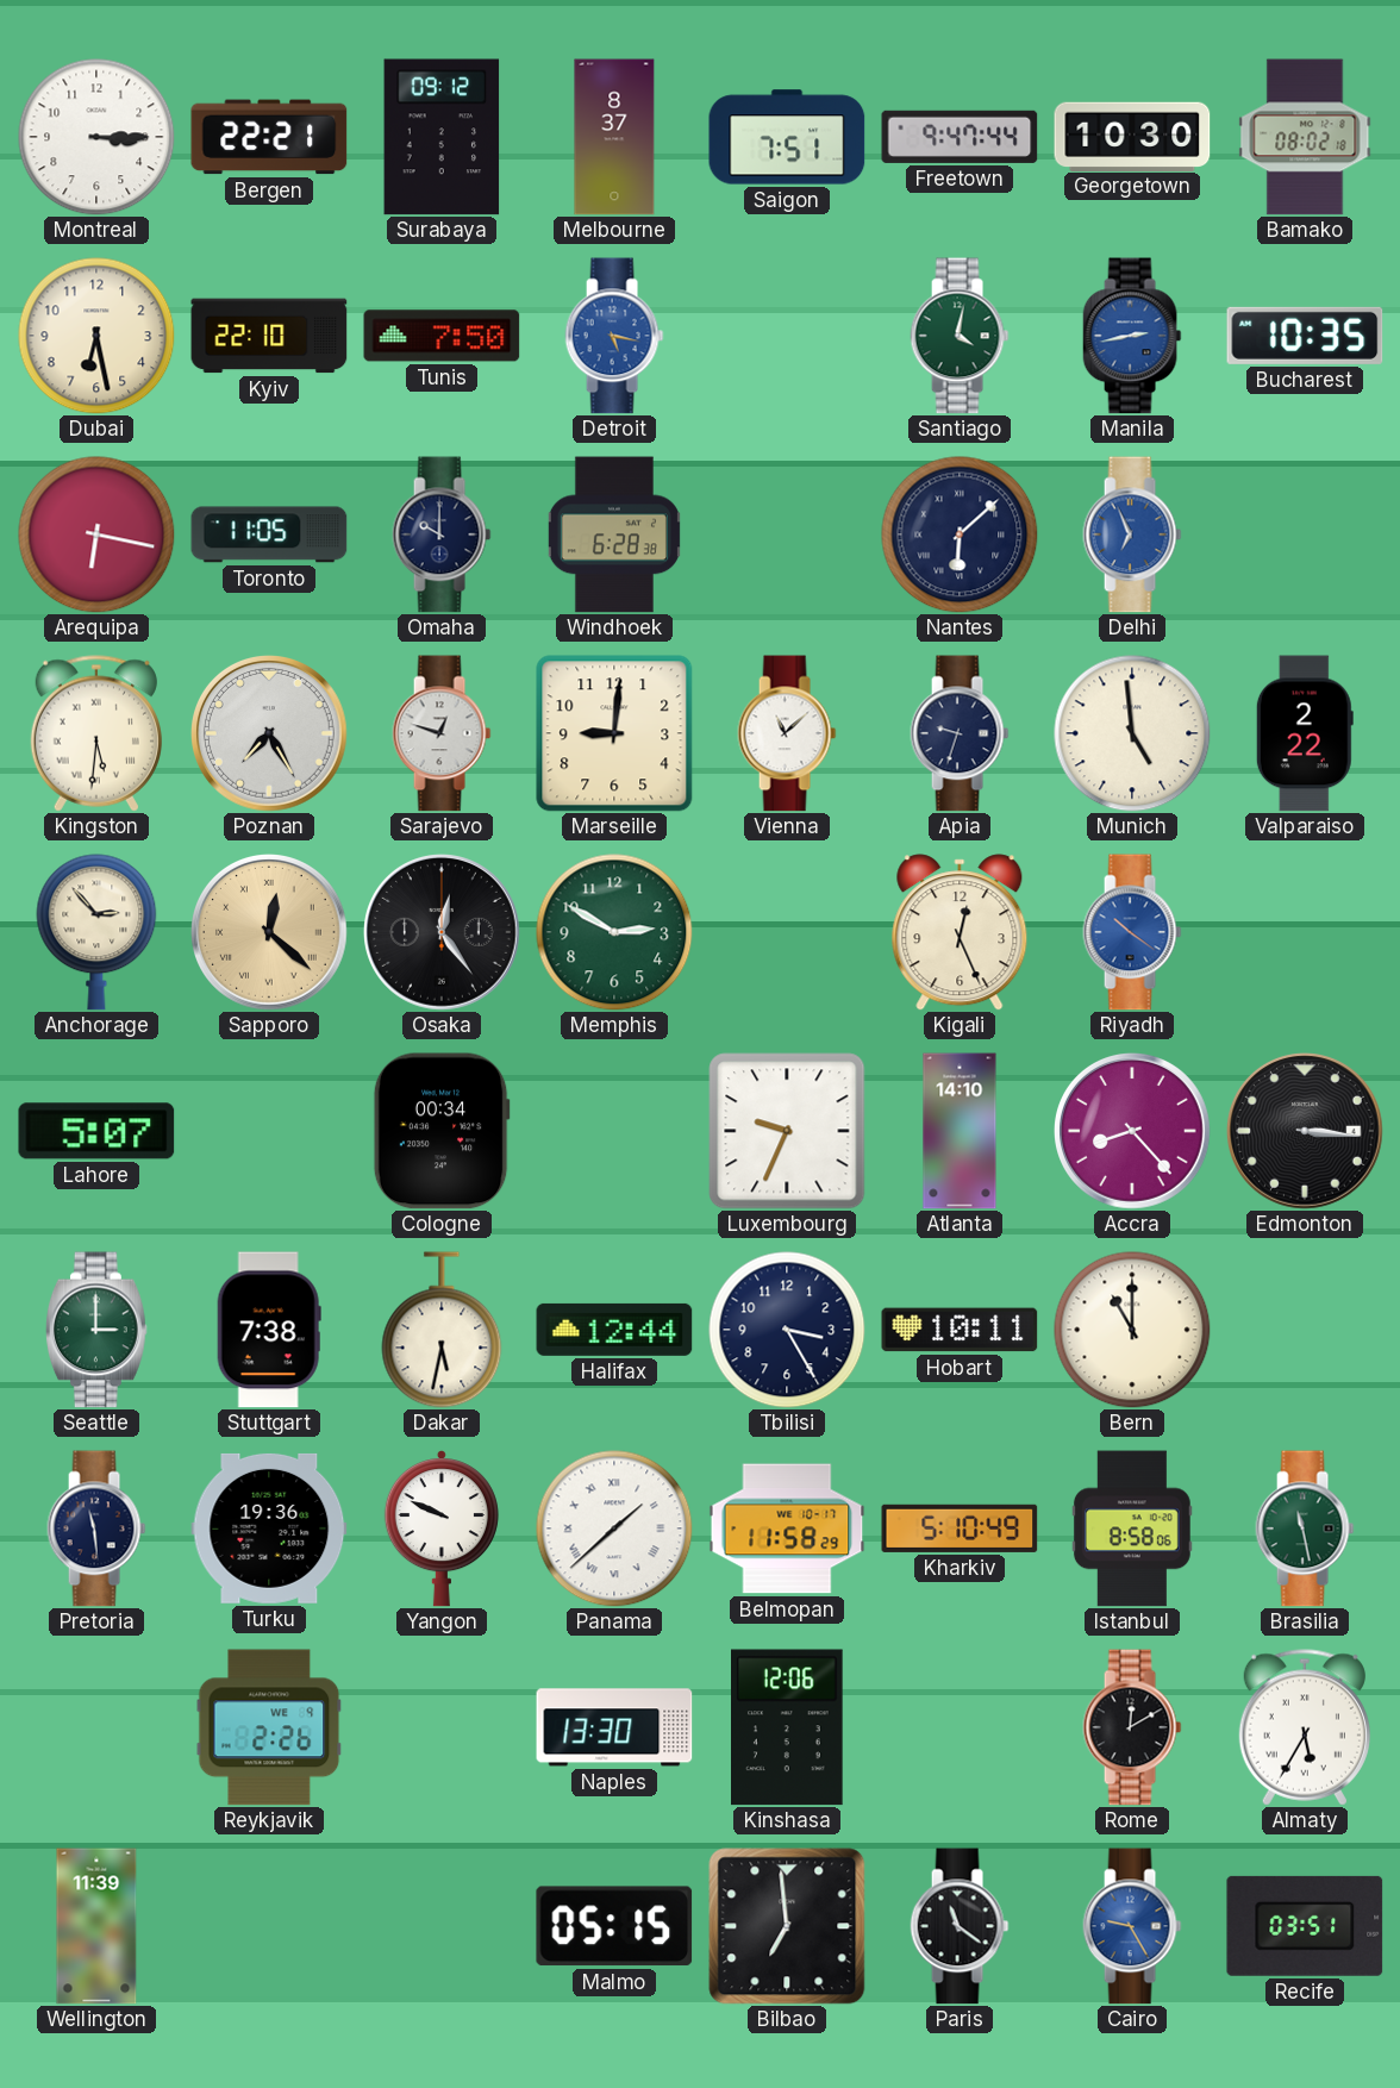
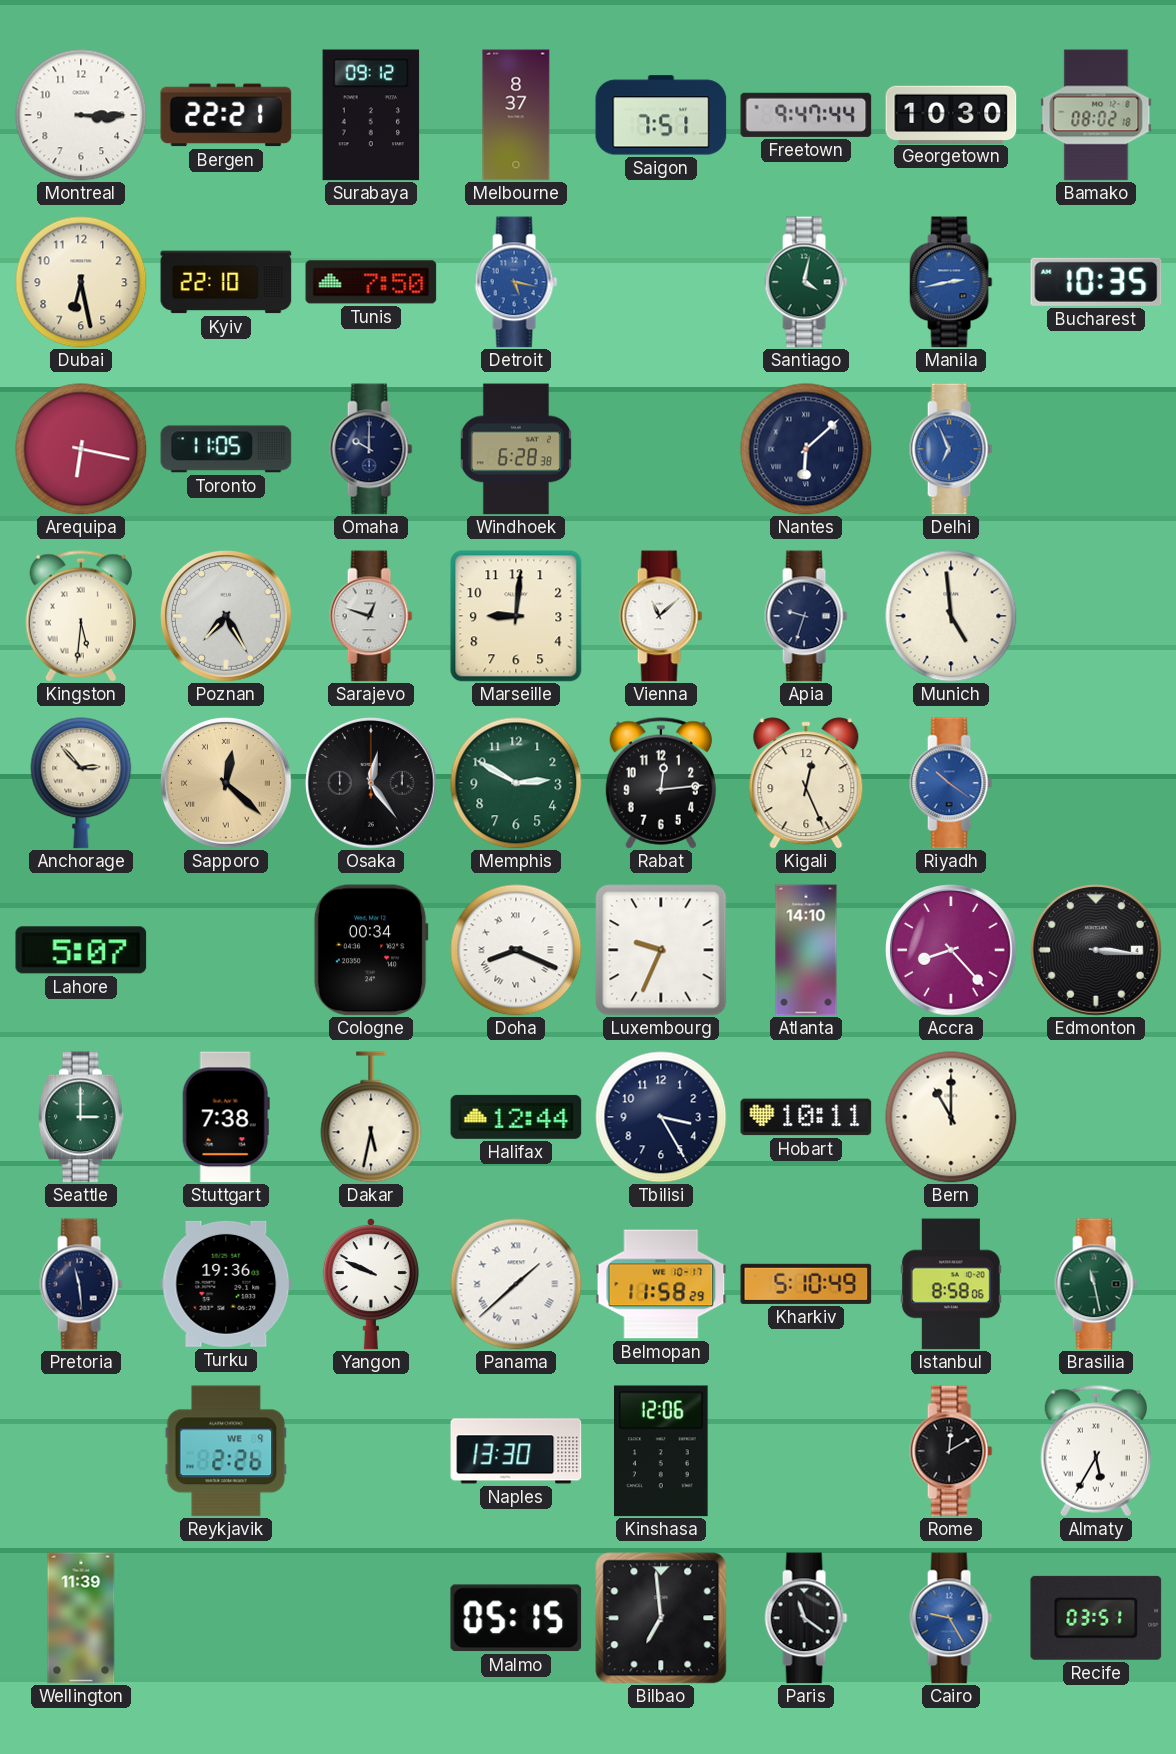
Valparaiso: 2:22 -> none (1305, 733)
Rabat: none -> 12:14 (661, 783)
Doha: none -> 8:19 (516, 950)
